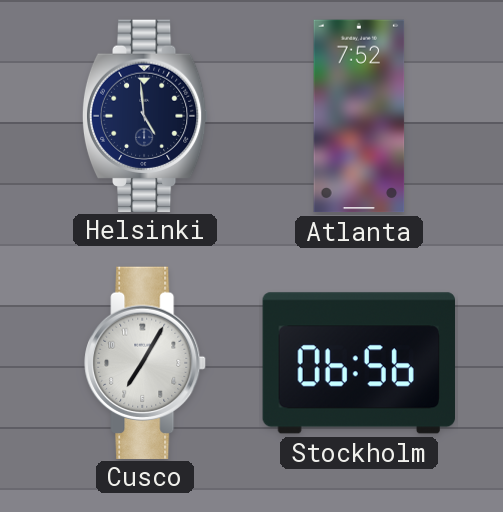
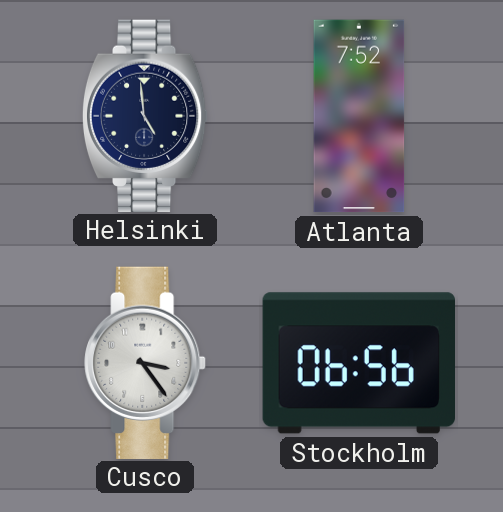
Cusco: 7:05 -> 3:24 (145, 362)
